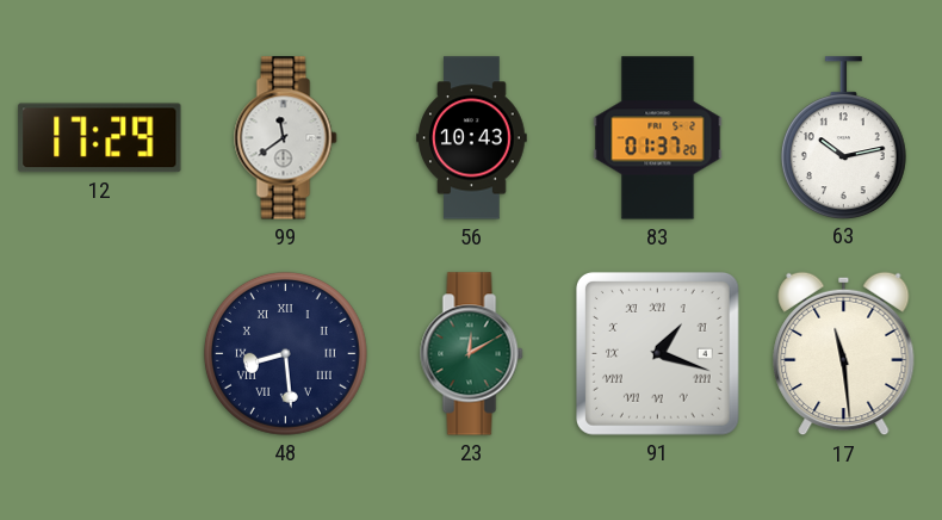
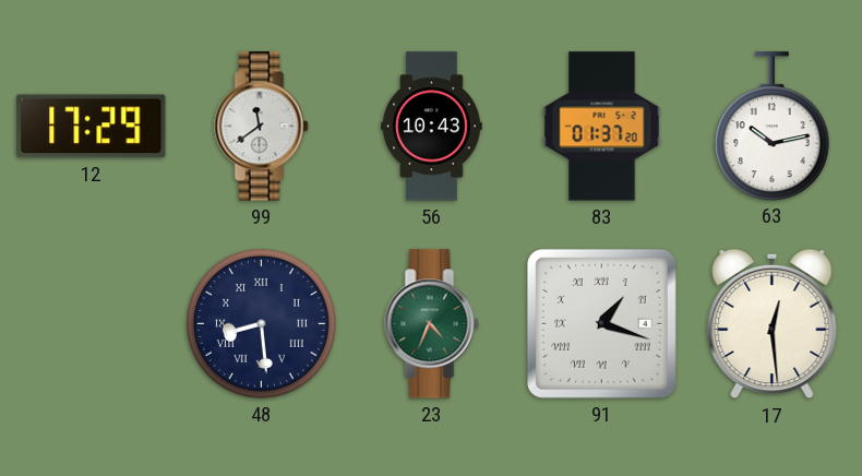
23: 12:10 -> 4:34 (432, 324)
17: 11:29 -> 12:29 (773, 324)
